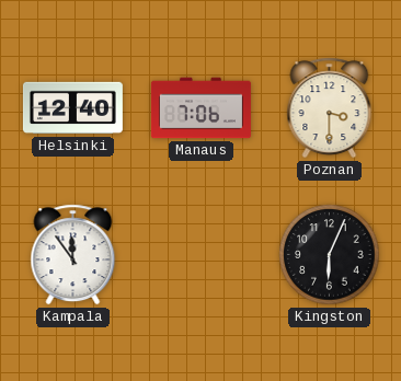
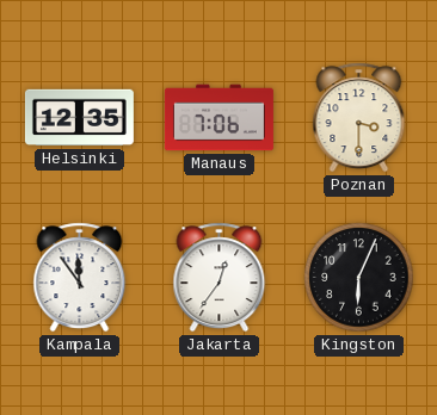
Helsinki: 12:40 -> 12:35 (79, 118)
Jakarta: none -> 12:36 (220, 278)
